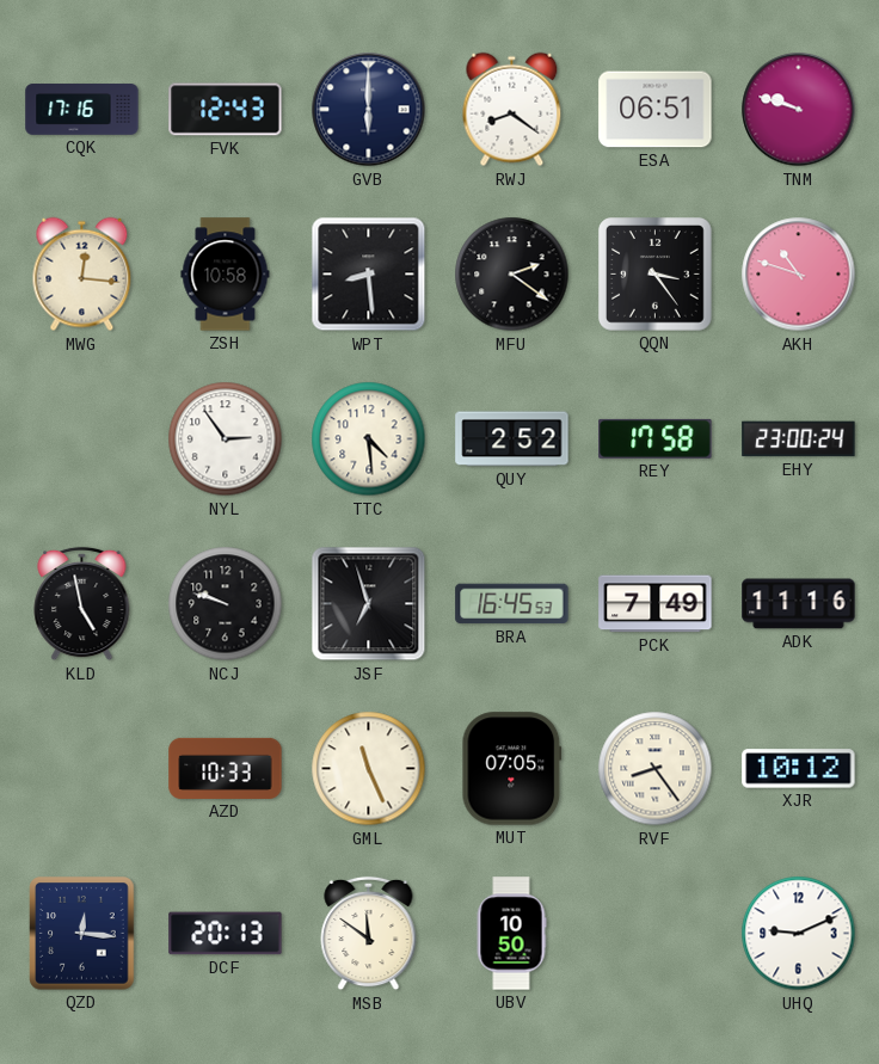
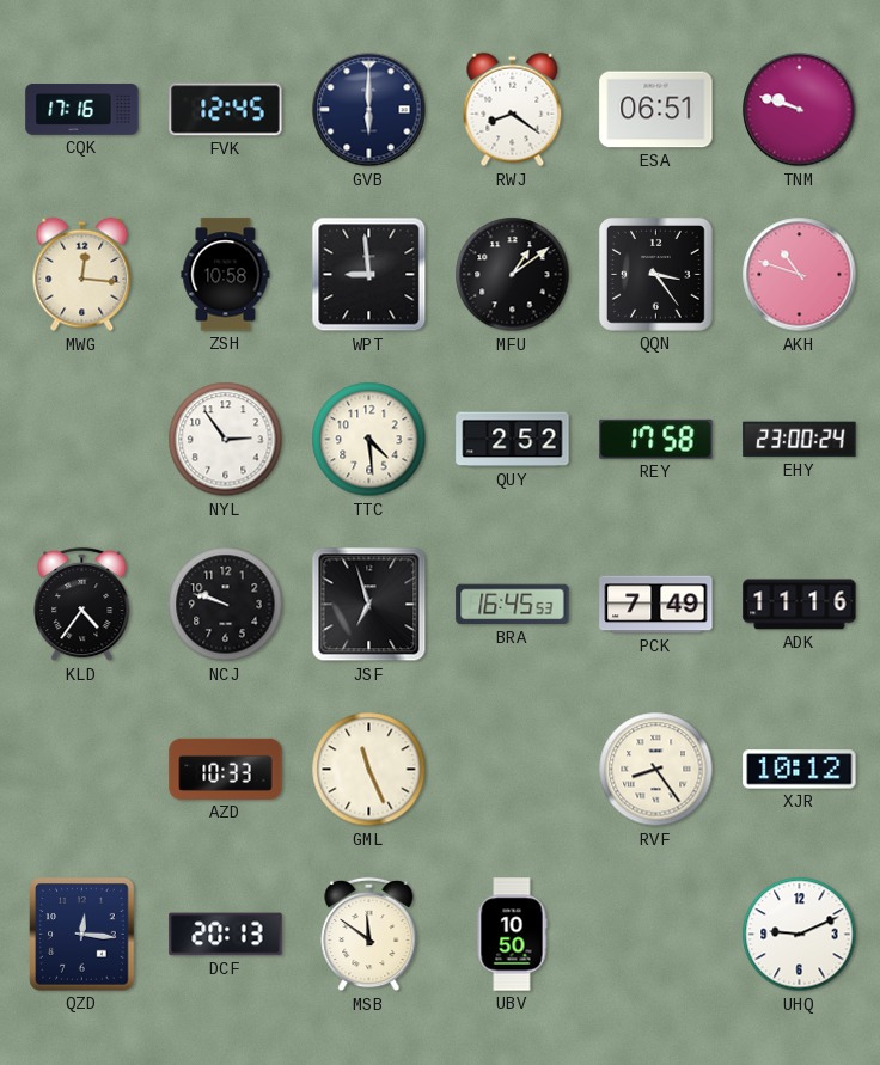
FVK: 12:43 -> 12:45 (226, 110)
WPT: 8:29 -> 8:59 (369, 275)
MFU: 2:21 -> 1:09 (513, 275)
KLD: 4:58 -> 4:36 (82, 605)
MUT: 07:05 -> none (512, 769)
